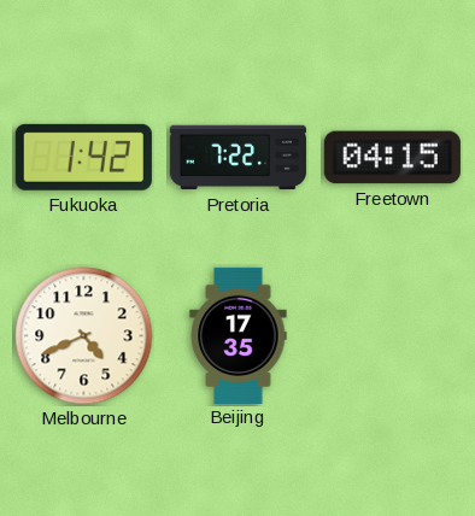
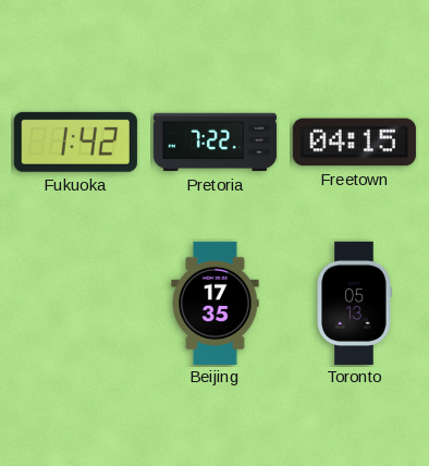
Melbourne: 4:41 -> none (84, 336)
Toronto: none -> 05:13 (354, 303)
